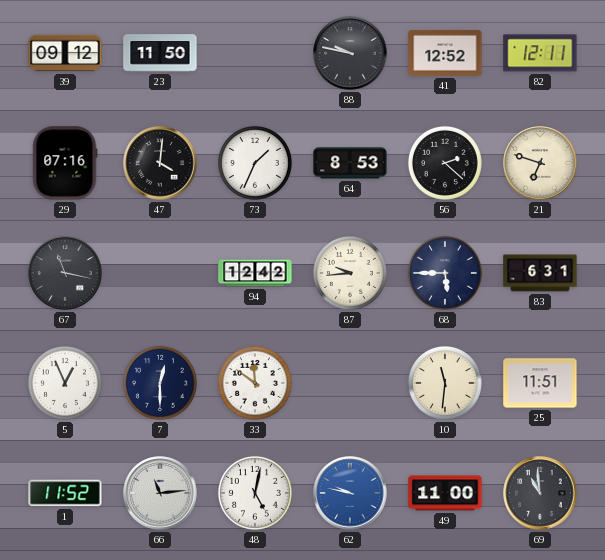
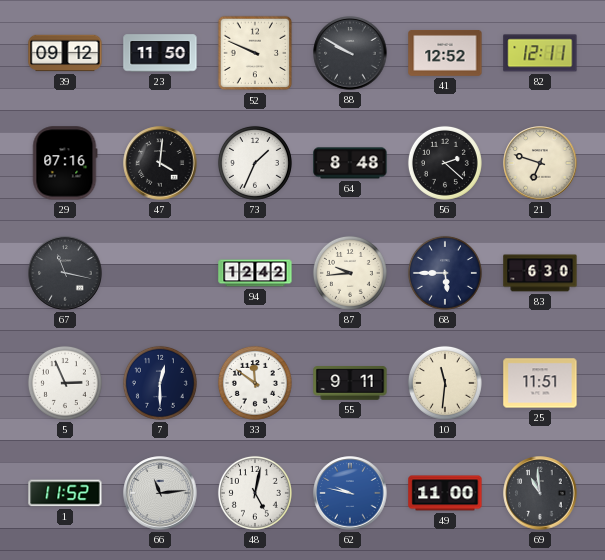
52: none -> 9:49 (255, 53)
88: 9:47 -> 9:50 (350, 53)
64: 8:53 -> 8:48 (350, 163)
83: 6:31 -> 6:30 (540, 273)
5: 12:56 -> 2:56 (65, 383)
55: none -> 9:11 (350, 383)
